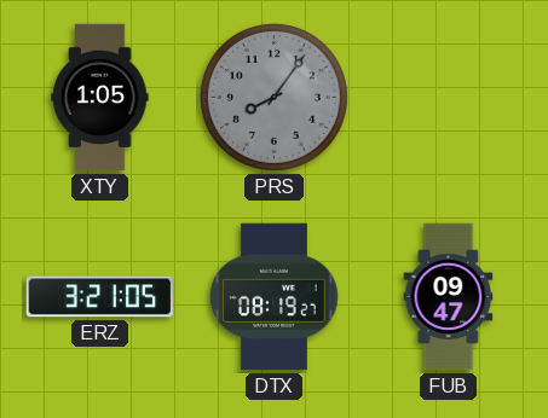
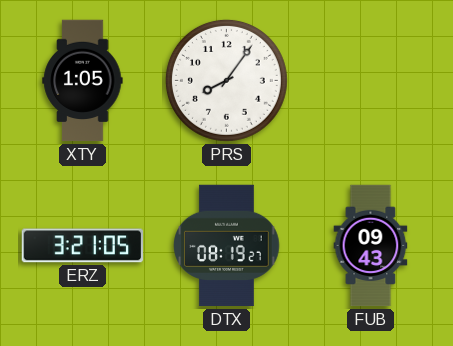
PRS dial: grey -> white (226, 80)
FUB: 09:47 -> 09:43 (371, 246)
